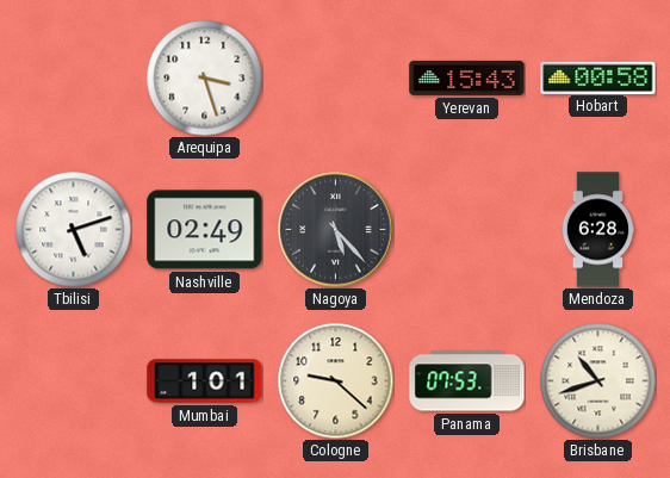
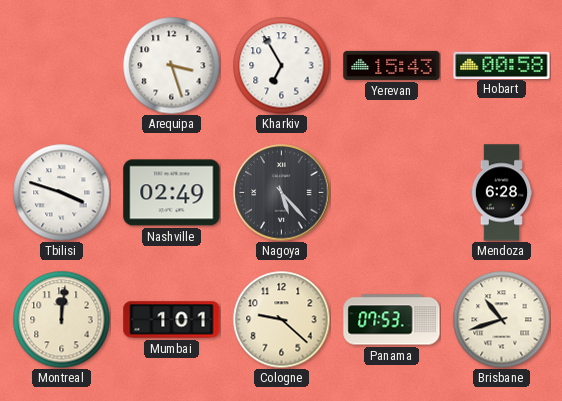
Kharkiv: none -> 6:55 (281, 65)
Tbilisi: 5:12 -> 3:48 (61, 192)
Montreal: none -> 12:01 (61, 319)
